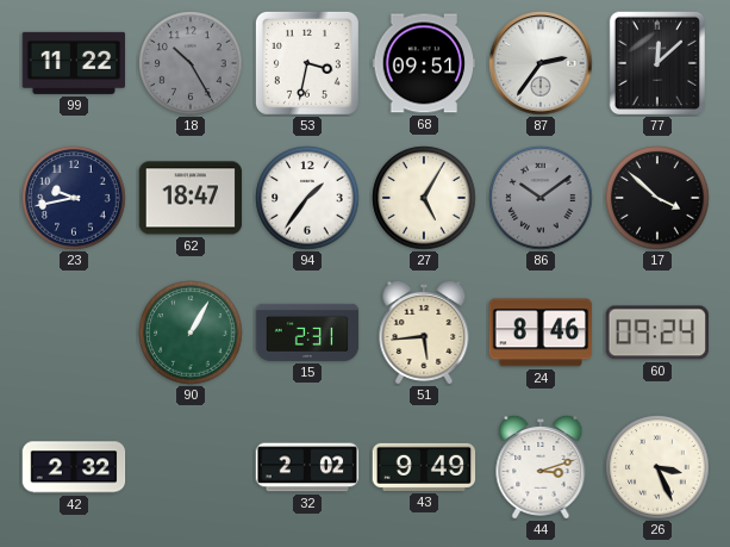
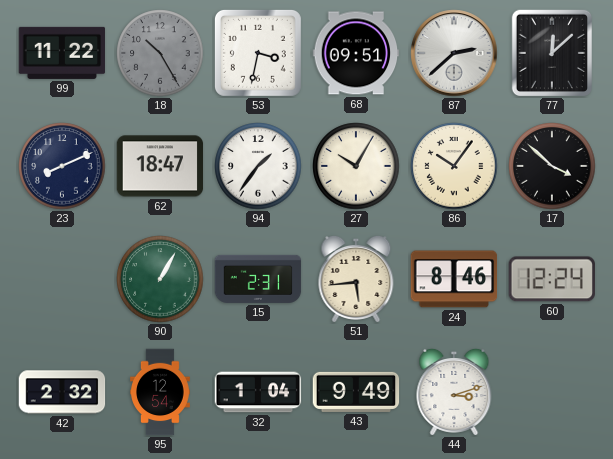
87: 2:36 -> 2:38 (454, 53)
23: 9:43 -> 8:11 (62, 166)
27: 5:05 -> 10:05 (356, 166)
86: 10:09 -> 10:06 (454, 166)
86 dial: grey -> cream (454, 166)
60: 09:24 -> 12:24 (551, 279)
95: none -> 12:54 (161, 392)
32: 2:02 -> 1:04 (258, 392)
26: 3:26 -> none (657, 467)
